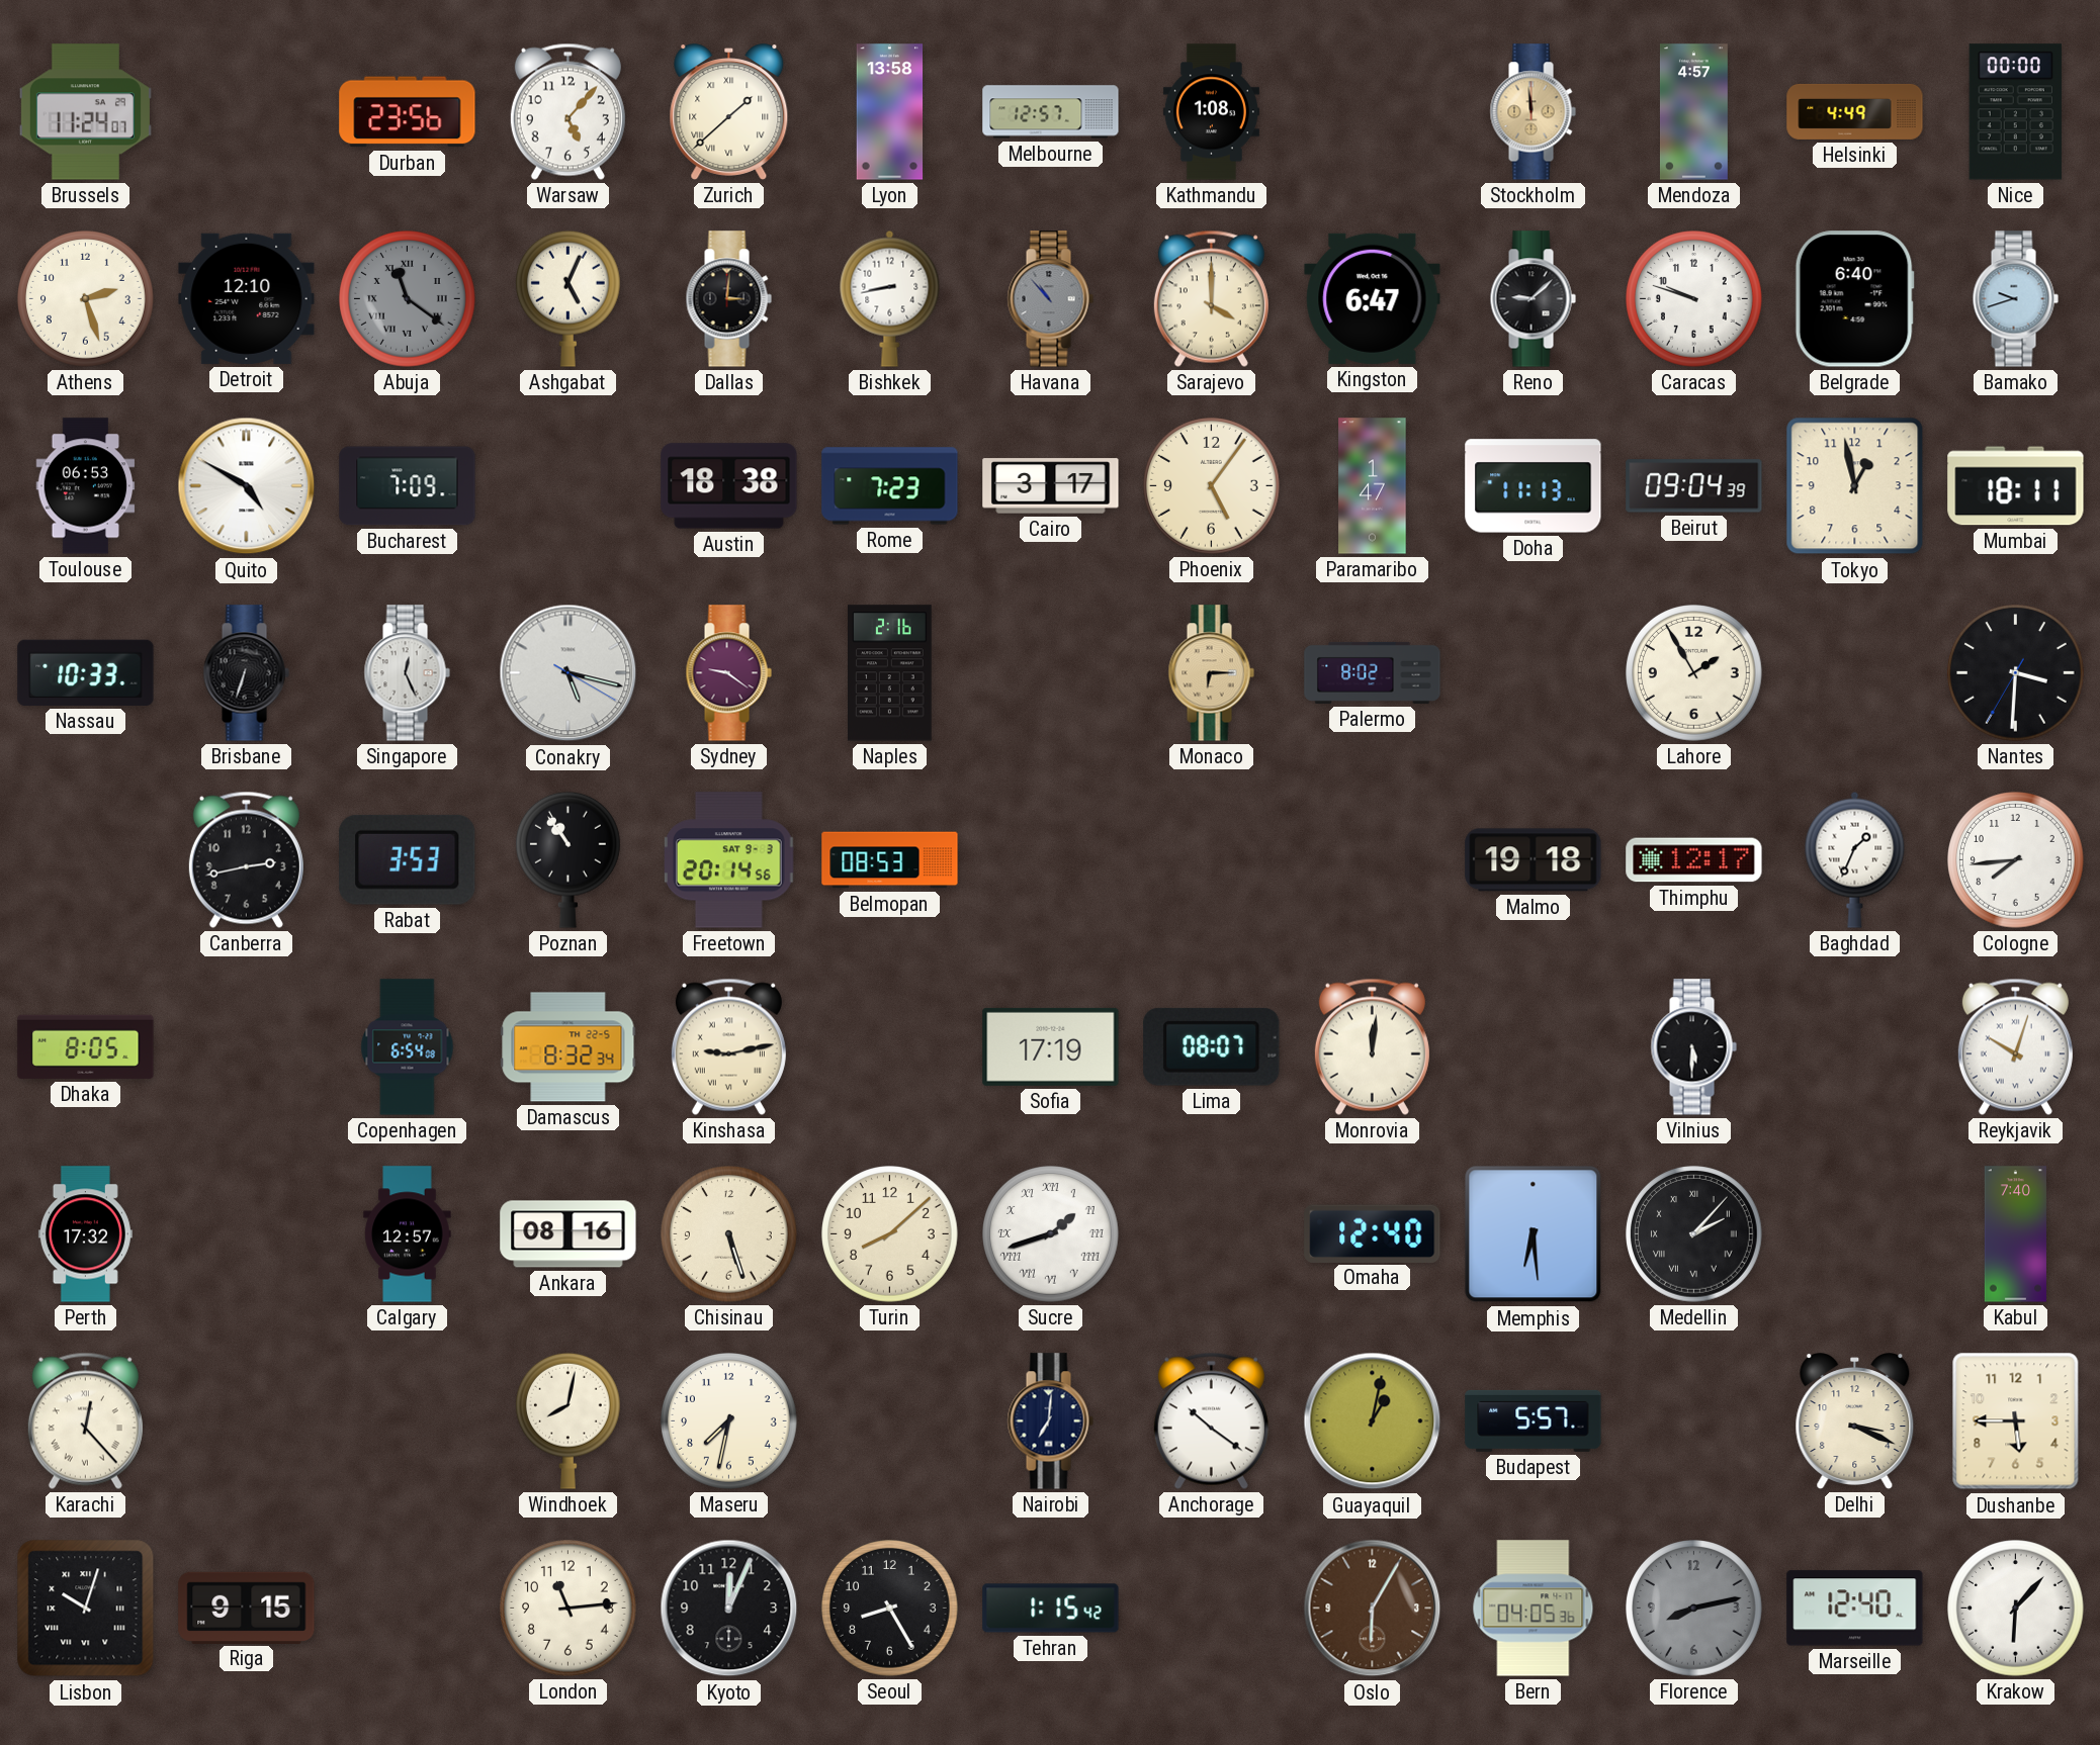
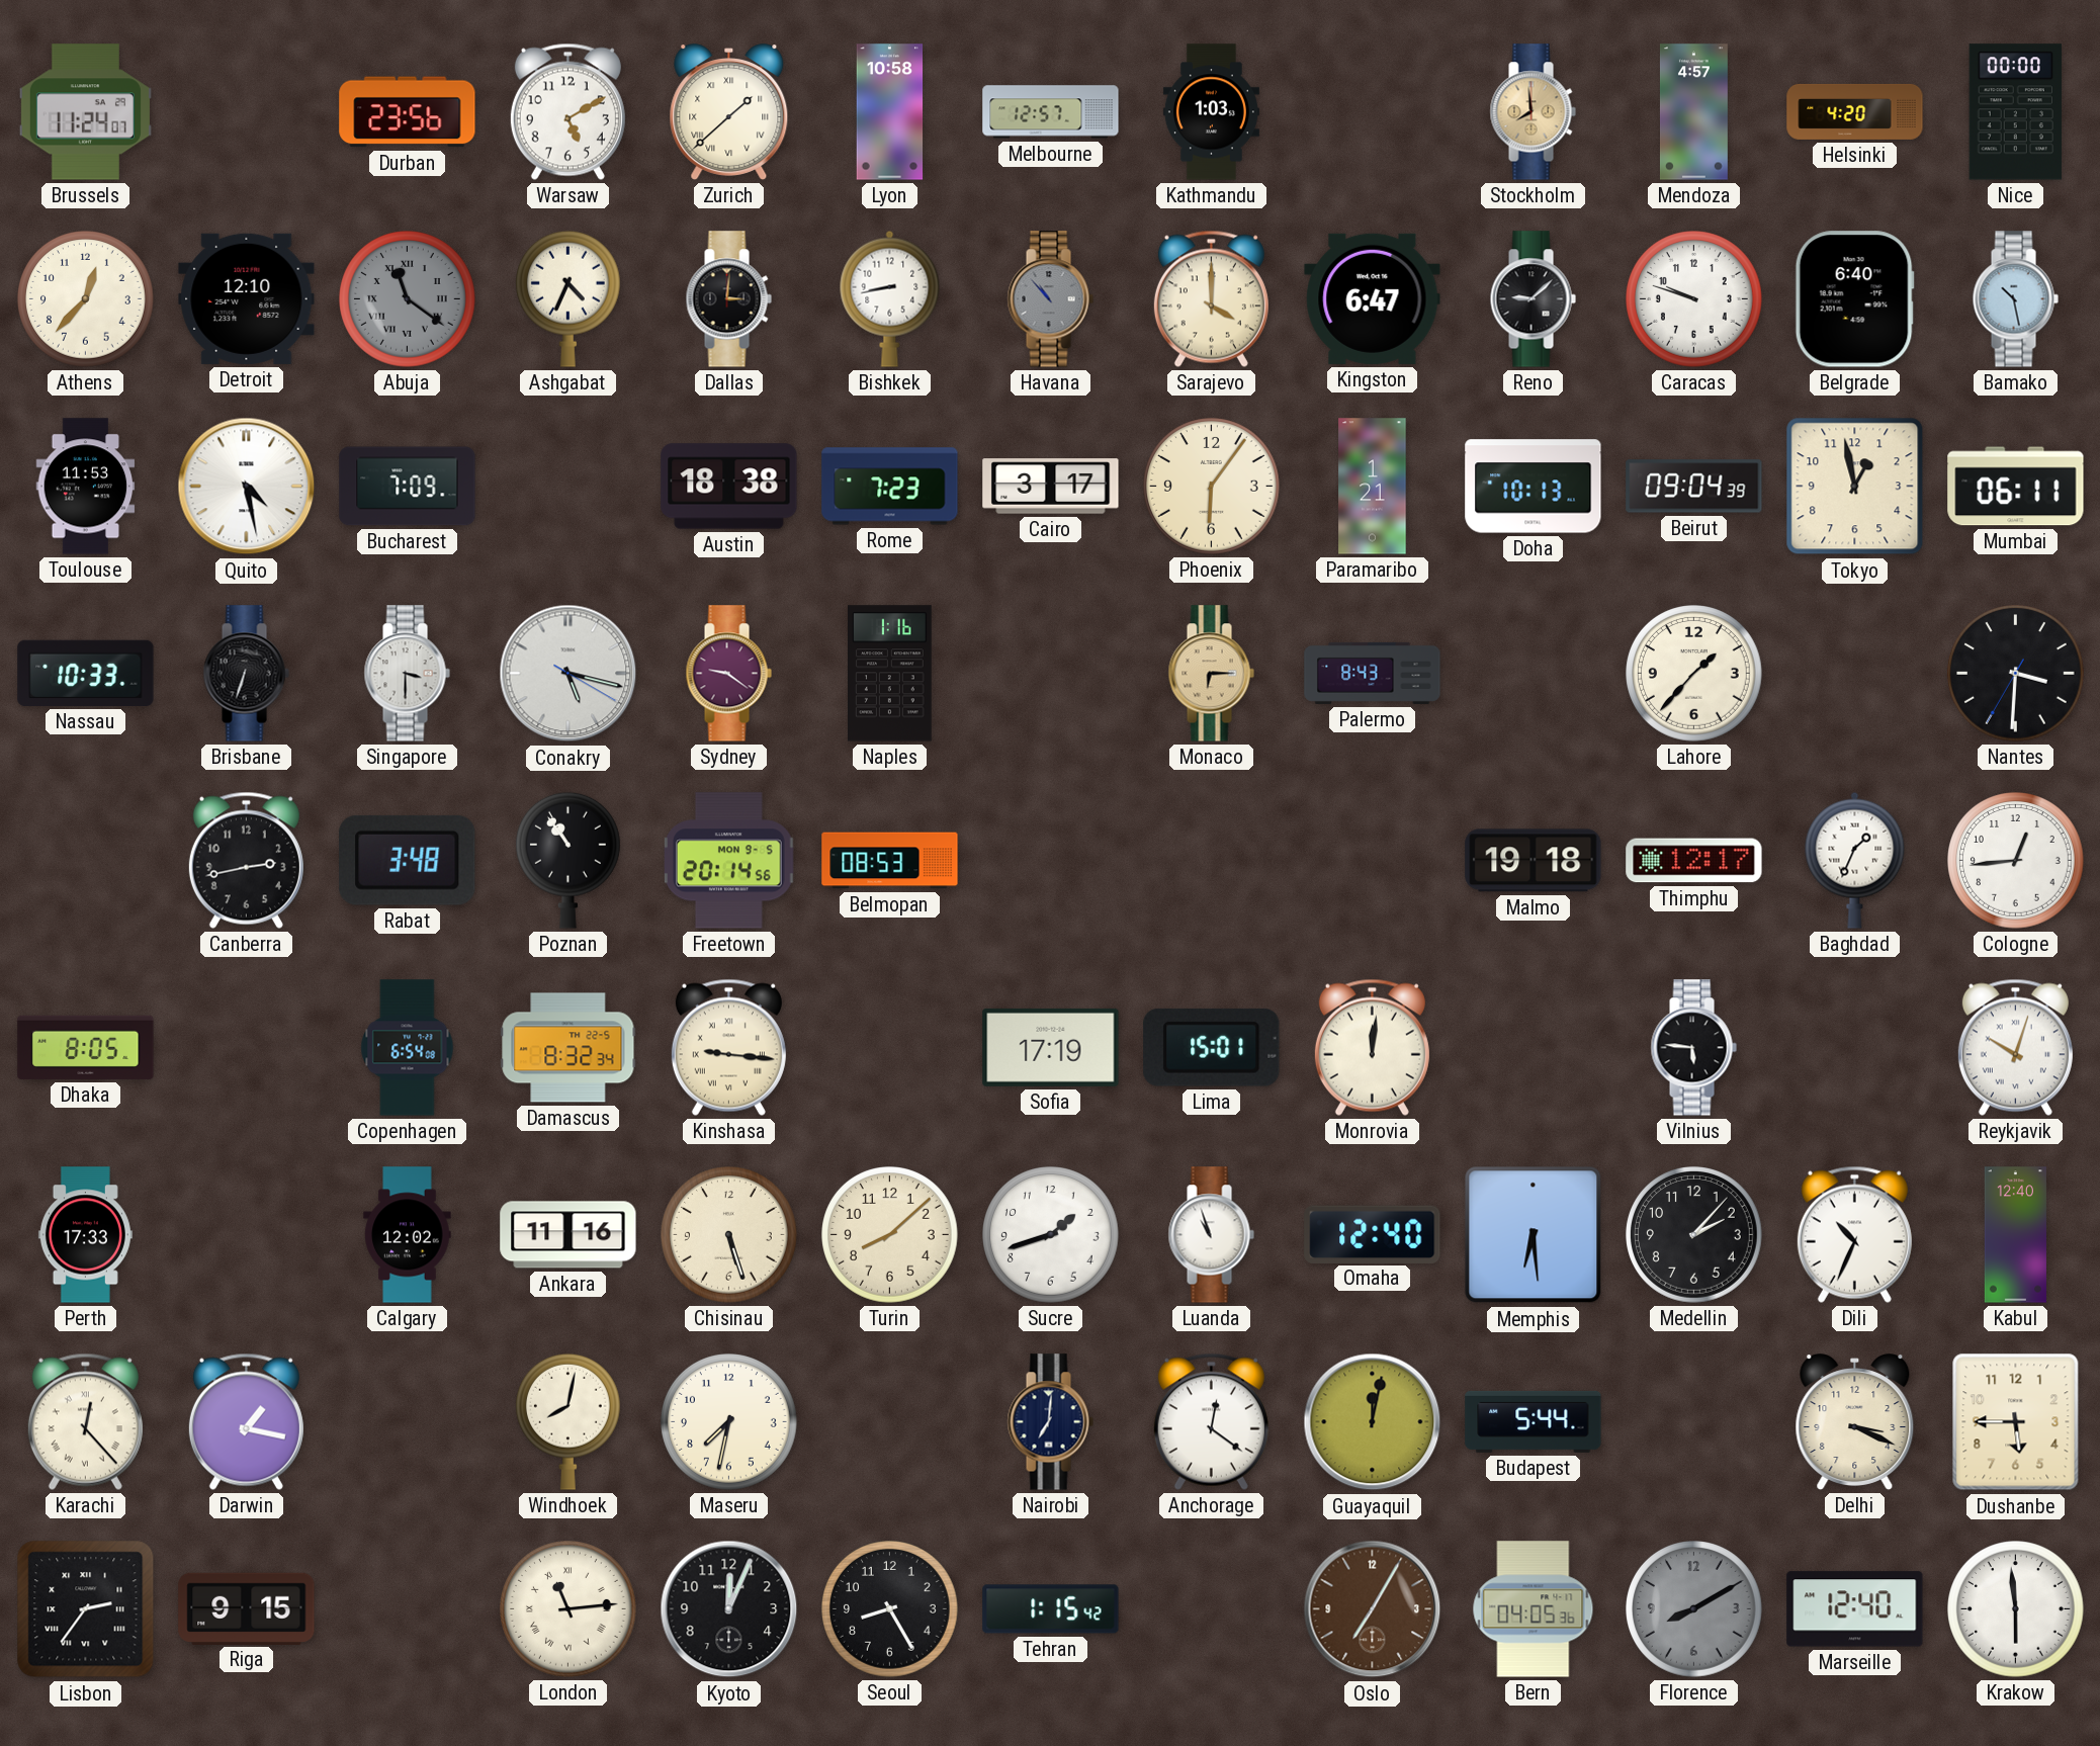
Warsaw: 5:07 -> 5:10 (567, 111)
Lyon: 13:58 -> 10:58 (890, 112)
Kathmandu: 1:08 -> 1:03 (1211, 112)
Stockholm: 11:59 -> 7:59 (1533, 112)
Helsinki: 4:49 -> 4:20 (1855, 111)
Athens: 2:27 -> 12:37 (86, 299)
Ashgabat: 5:04 -> 4:34 (567, 298)
Bamako: 9:42 -> 10:28 (2015, 299)
Toulouse: 06:53 -> 11:53 (86, 487)
Quito: 4:50 -> 4:28 (247, 487)
Phoenix: 5:06 -> 6:06 (1212, 487)
Paramaribo: 1:47 -> 1:21 (1373, 487)
Doha: 11:13 -> 10:13 (1534, 487)
Mumbai: 18:11 -> 06:11 (2016, 487)
Singapore: 12:26 -> 3:30 (407, 674)
Naples: 2:16 -> 1:16 (890, 674)
Palermo: 8:02 -> 8:43 (1373, 673)
Lahore: 1:55 -> 1:37 (1694, 674)
Rabat: 3:53 -> 3:48 (408, 860)
Freetown date: SAT 9-3 -> MON 9-5 (729, 861)
Cologne: 7:44 -> 12:44 (2016, 861)
Kinshasa: 9:13 -> 9:16 (728, 1047)
Lima: 08:07 -> 15:01 (1212, 1047)
Vilnius: 5:30 -> 5:46 (1693, 1048)
Perth: 17:32 -> 17:33 (85, 1235)
Calgary: 12:57 -> 12:02 (408, 1235)
Ankara: 08:16 -> 11:16 (568, 1235)
Sucre numerals: Roman -> Arabic (1051, 1235)
Luanda: none -> 10:57 (1211, 1235)
Medellin numerals: Roman -> Arabic (1694, 1235)
Dili: none -> 10:34 (1854, 1234)
Kabul: 7:40 -> 12:40 (2015, 1235)
Darwin: none -> 1:17 (246, 1421)
Anchorage: 10:21 -> 12:21 (1211, 1421)
Guayaquil: 1:02 -> 12:02 (1373, 1422)
Budapest: 5:57 -> 5:44 (1534, 1421)
Lisbon: 10:03 -> 2:36 (86, 1609)
London numerals: Arabic -> Roman (568, 1609)
Oslo: 6:05 -> 7:05 (1373, 1609)
Florence: 8:13 -> 8:10 (1694, 1609)
Krakow: 6:07 -> 5:59 (2016, 1609)
